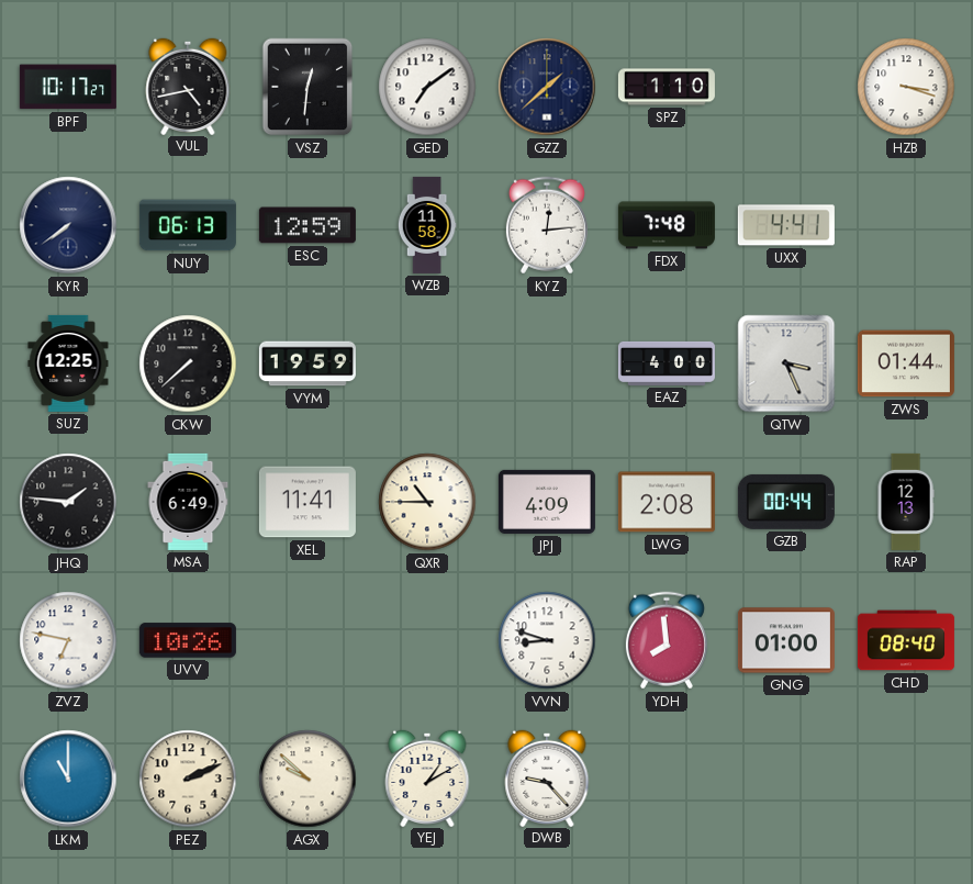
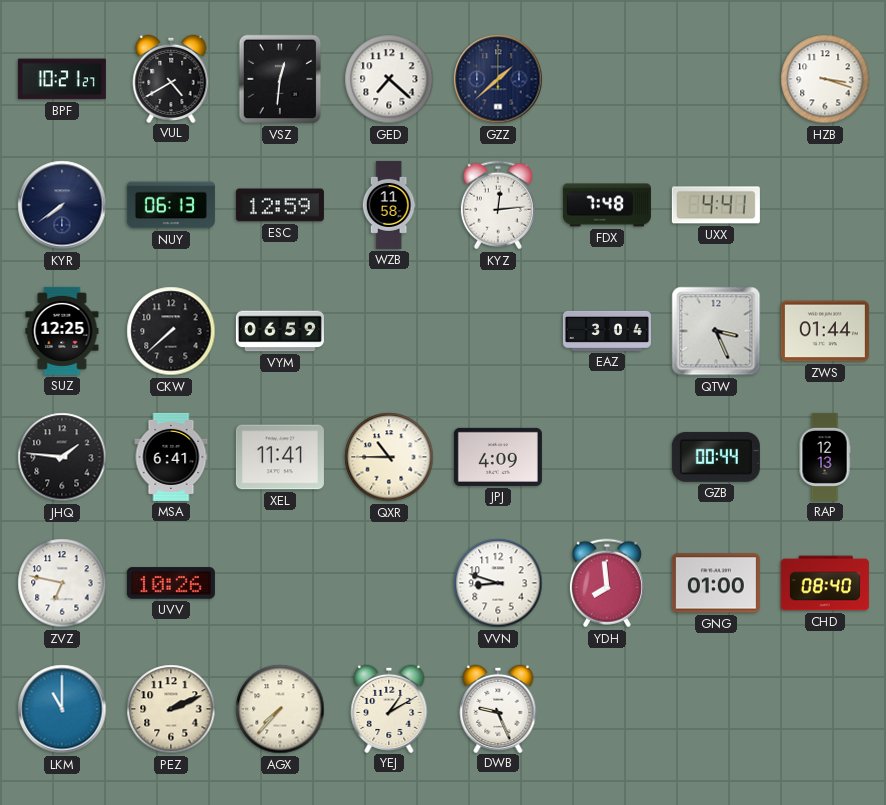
BPF: 10:17 -> 10:21 (62, 79)
VUL: 4:43 -> 4:40 (171, 78)
GED: 7:09 -> 7:22 (389, 79)
SPZ: 1:10 -> none (667, 87)
VYM: 19:59 -> 06:59 (280, 331)
EAZ: 4:00 -> 3:04 (607, 331)
MSA: 6:49 -> 6:41 (171, 457)
LWG: 2:08 -> none (667, 502)
AGX: 9:52 -> 7:37 (280, 709)
DWB: 9:23 -> 9:26 (498, 708)
